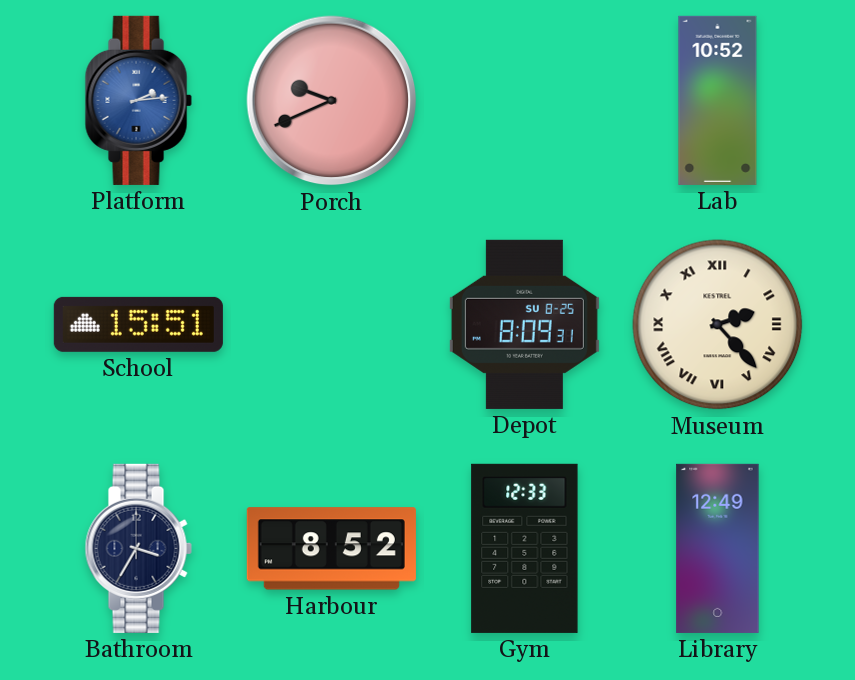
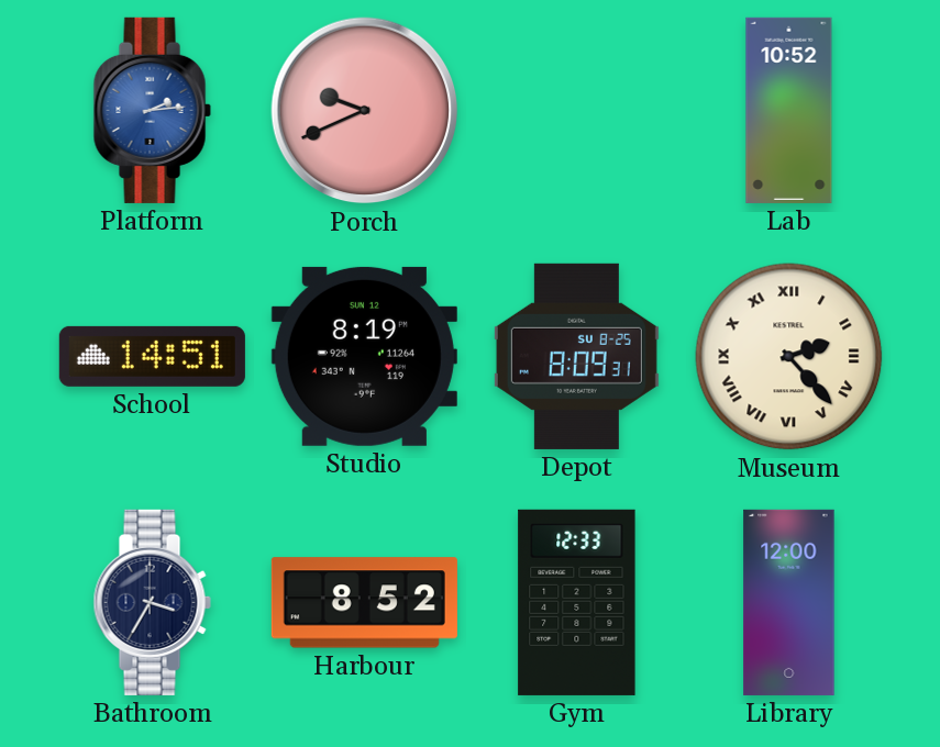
School: 15:51 -> 14:51 (152, 356)
Studio: none -> 8:19 (364, 356)
Library: 12:49 -> 12:00 (789, 602)
